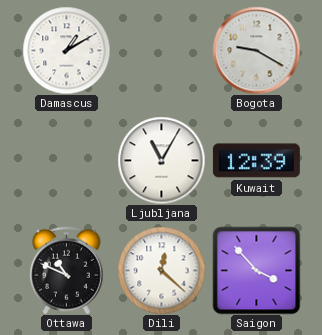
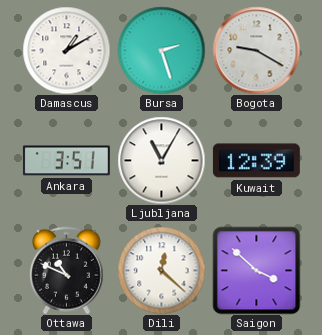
Bursa: none -> 2:27 (161, 50)
Ankara: none -> 3:51 (66, 161)
Saigon: 3:53 -> 3:52 (256, 270)
